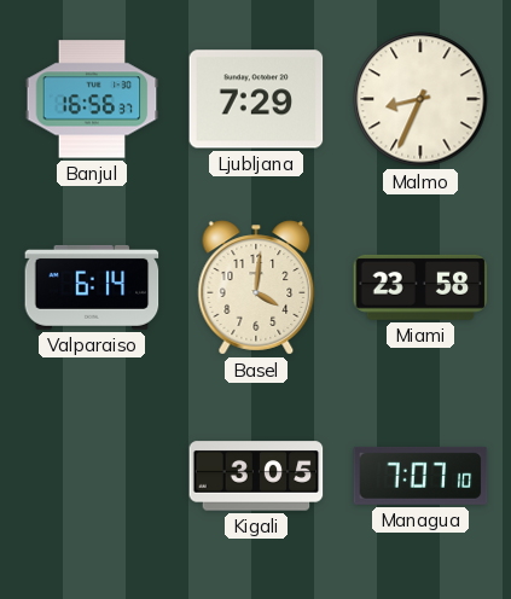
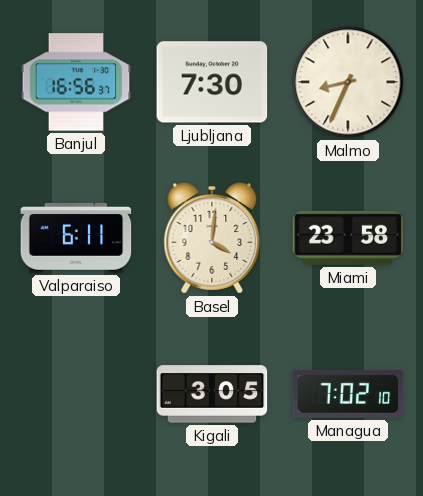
Ljubljana: 7:29 -> 7:30 (212, 82)
Valparaiso: 6:14 -> 6:11 (76, 238)
Managua: 7:07 -> 7:02 (348, 394)
